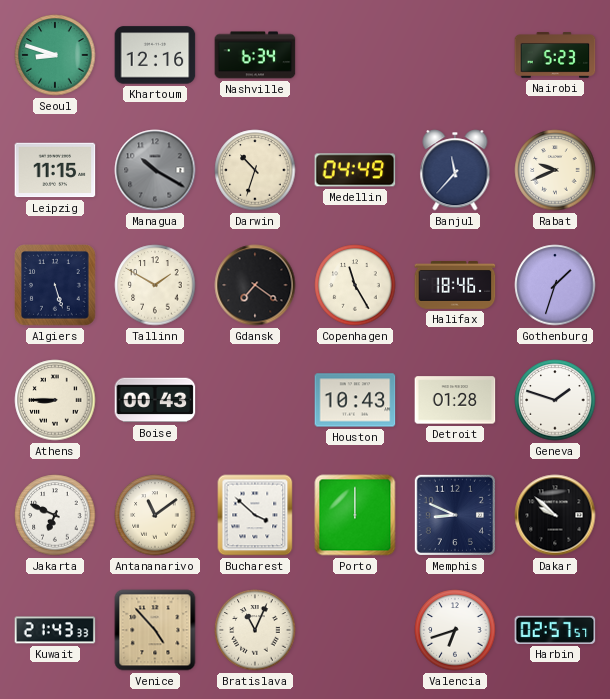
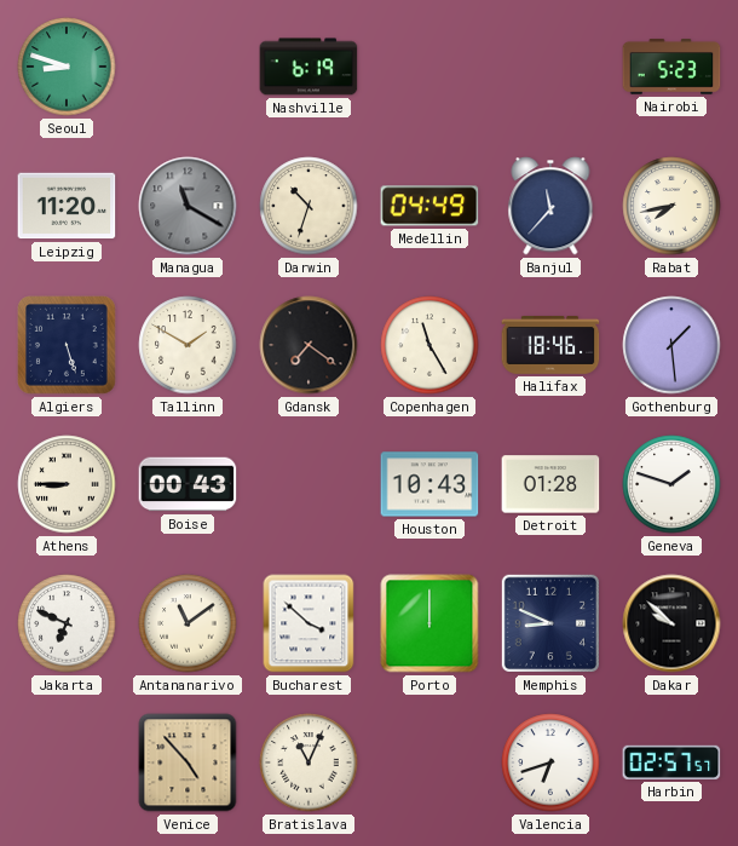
Khartoum: 12:16 -> none (155, 55)
Nashville: 6:34 -> 6:19 (309, 67)
Leipzig: 11:15 -> 11:20 (67, 206)
Managua: 10:20 -> 11:20 (188, 206)
Rabat: 9:41 -> 7:43 (671, 206)
Gothenburg: 1:33 -> 1:29 (671, 345)
Kuwait: 21:43 -> none (55, 630)
